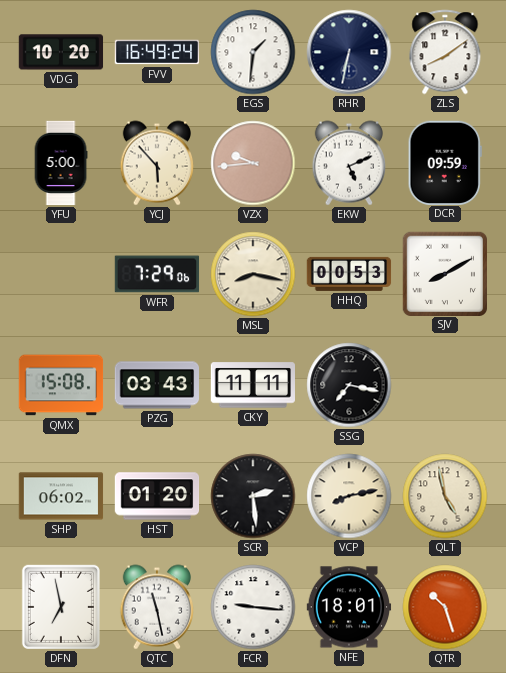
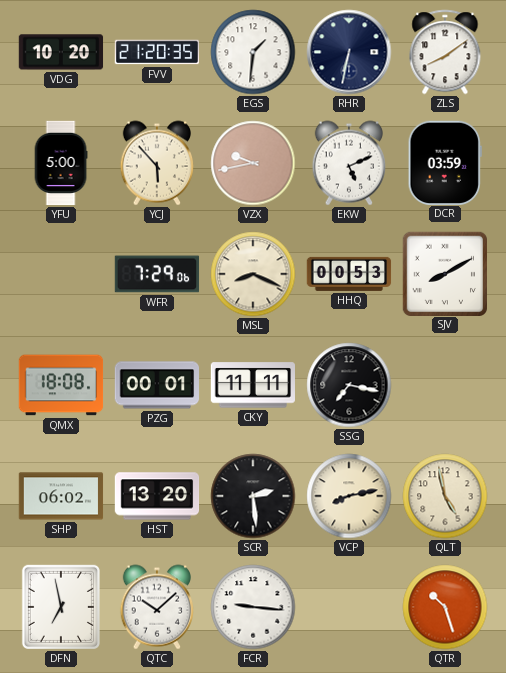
FVV: 16:49 -> 21:20 (157, 52)
VZX: 9:44 -> 9:43 (253, 163)
DCR: 09:59 -> 03:59 (445, 162)
MSL: 8:17 -> 8:19 (253, 274)
QMX: 15:08 -> 18:08 (61, 385)
PZG: 03:43 -> 00:01 (157, 385)
HST: 01:20 -> 13:20 (157, 496)
QTC: 11:28 -> 10:08 (156, 607)
NFE: 18:01 -> none (349, 607)
